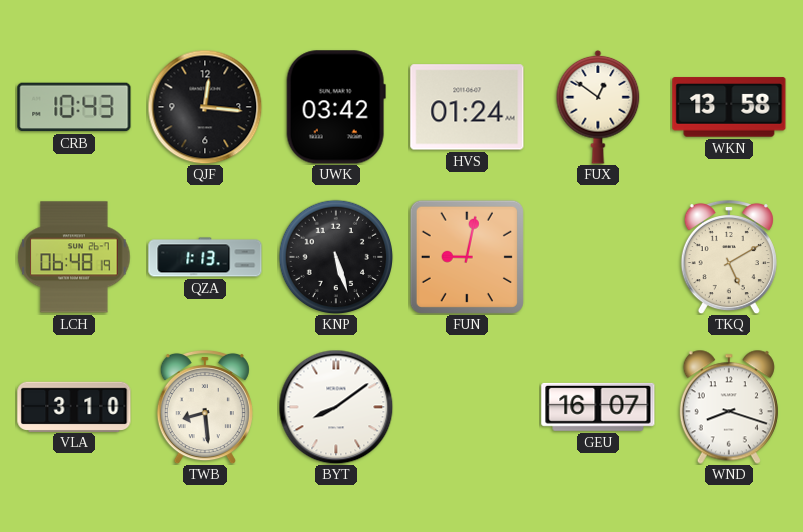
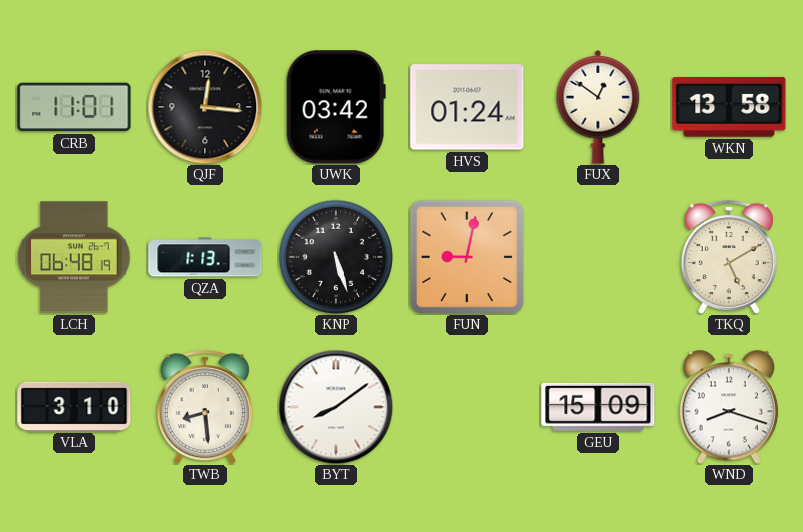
CRB: 10:43 -> 11:01 (74, 107)
GEU: 16:07 -> 15:09 (598, 407)
